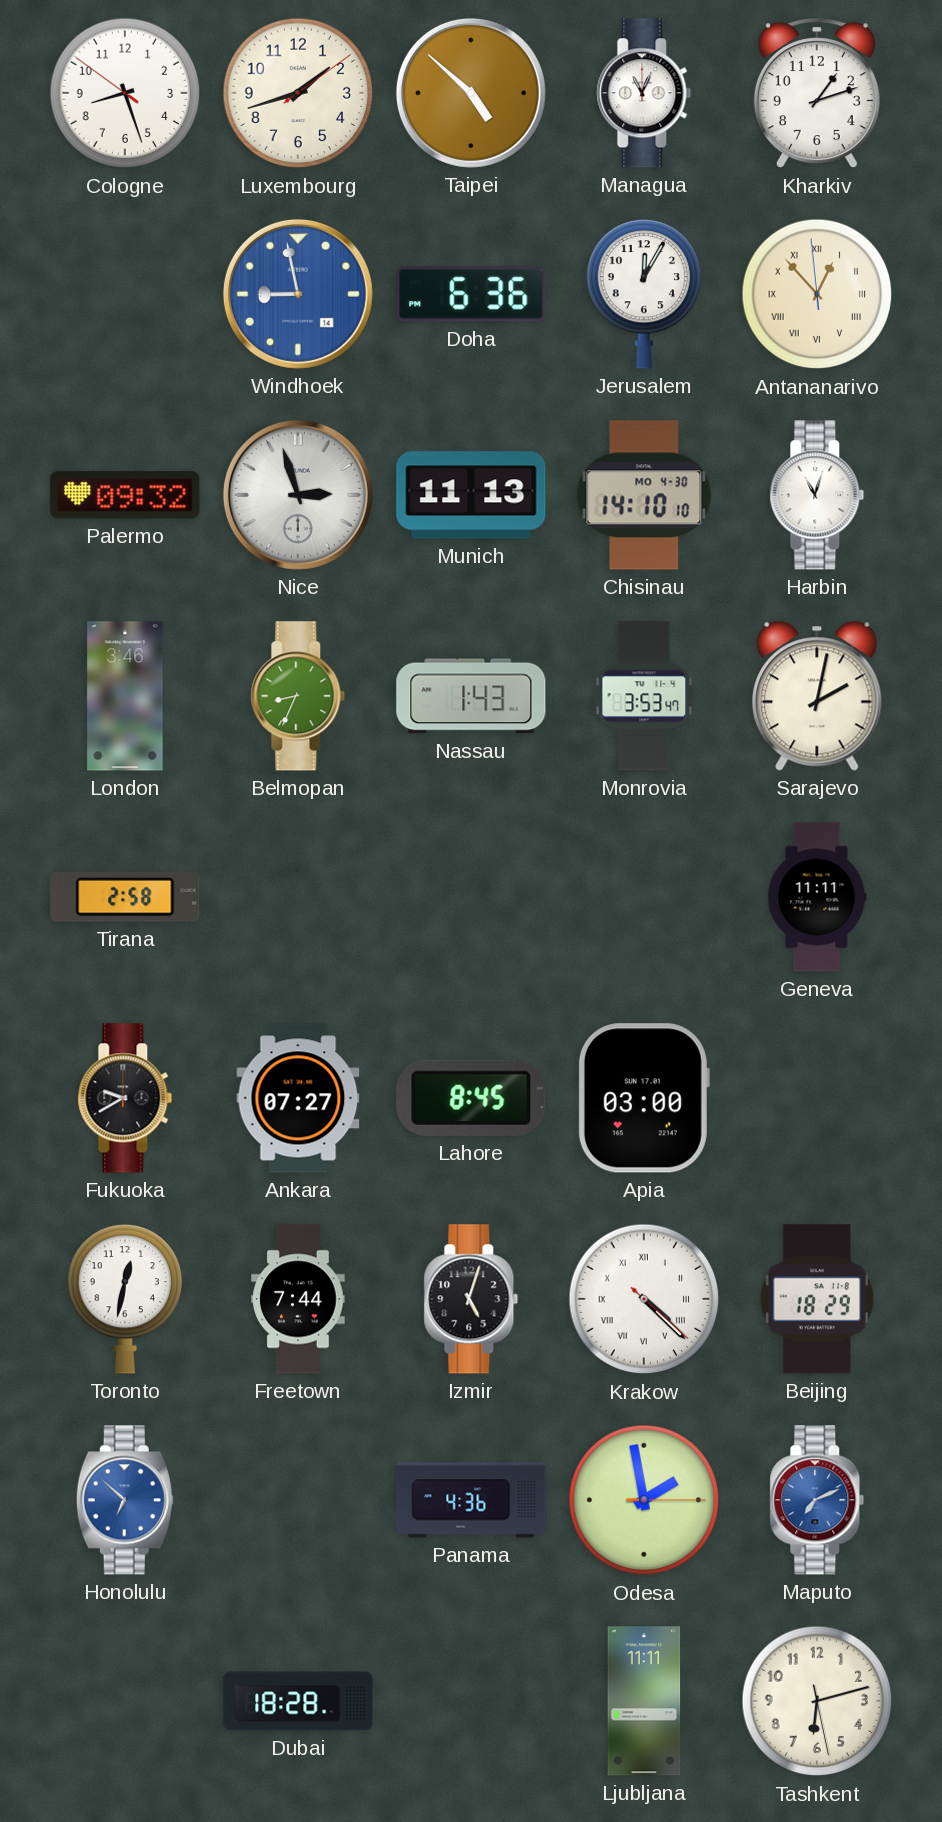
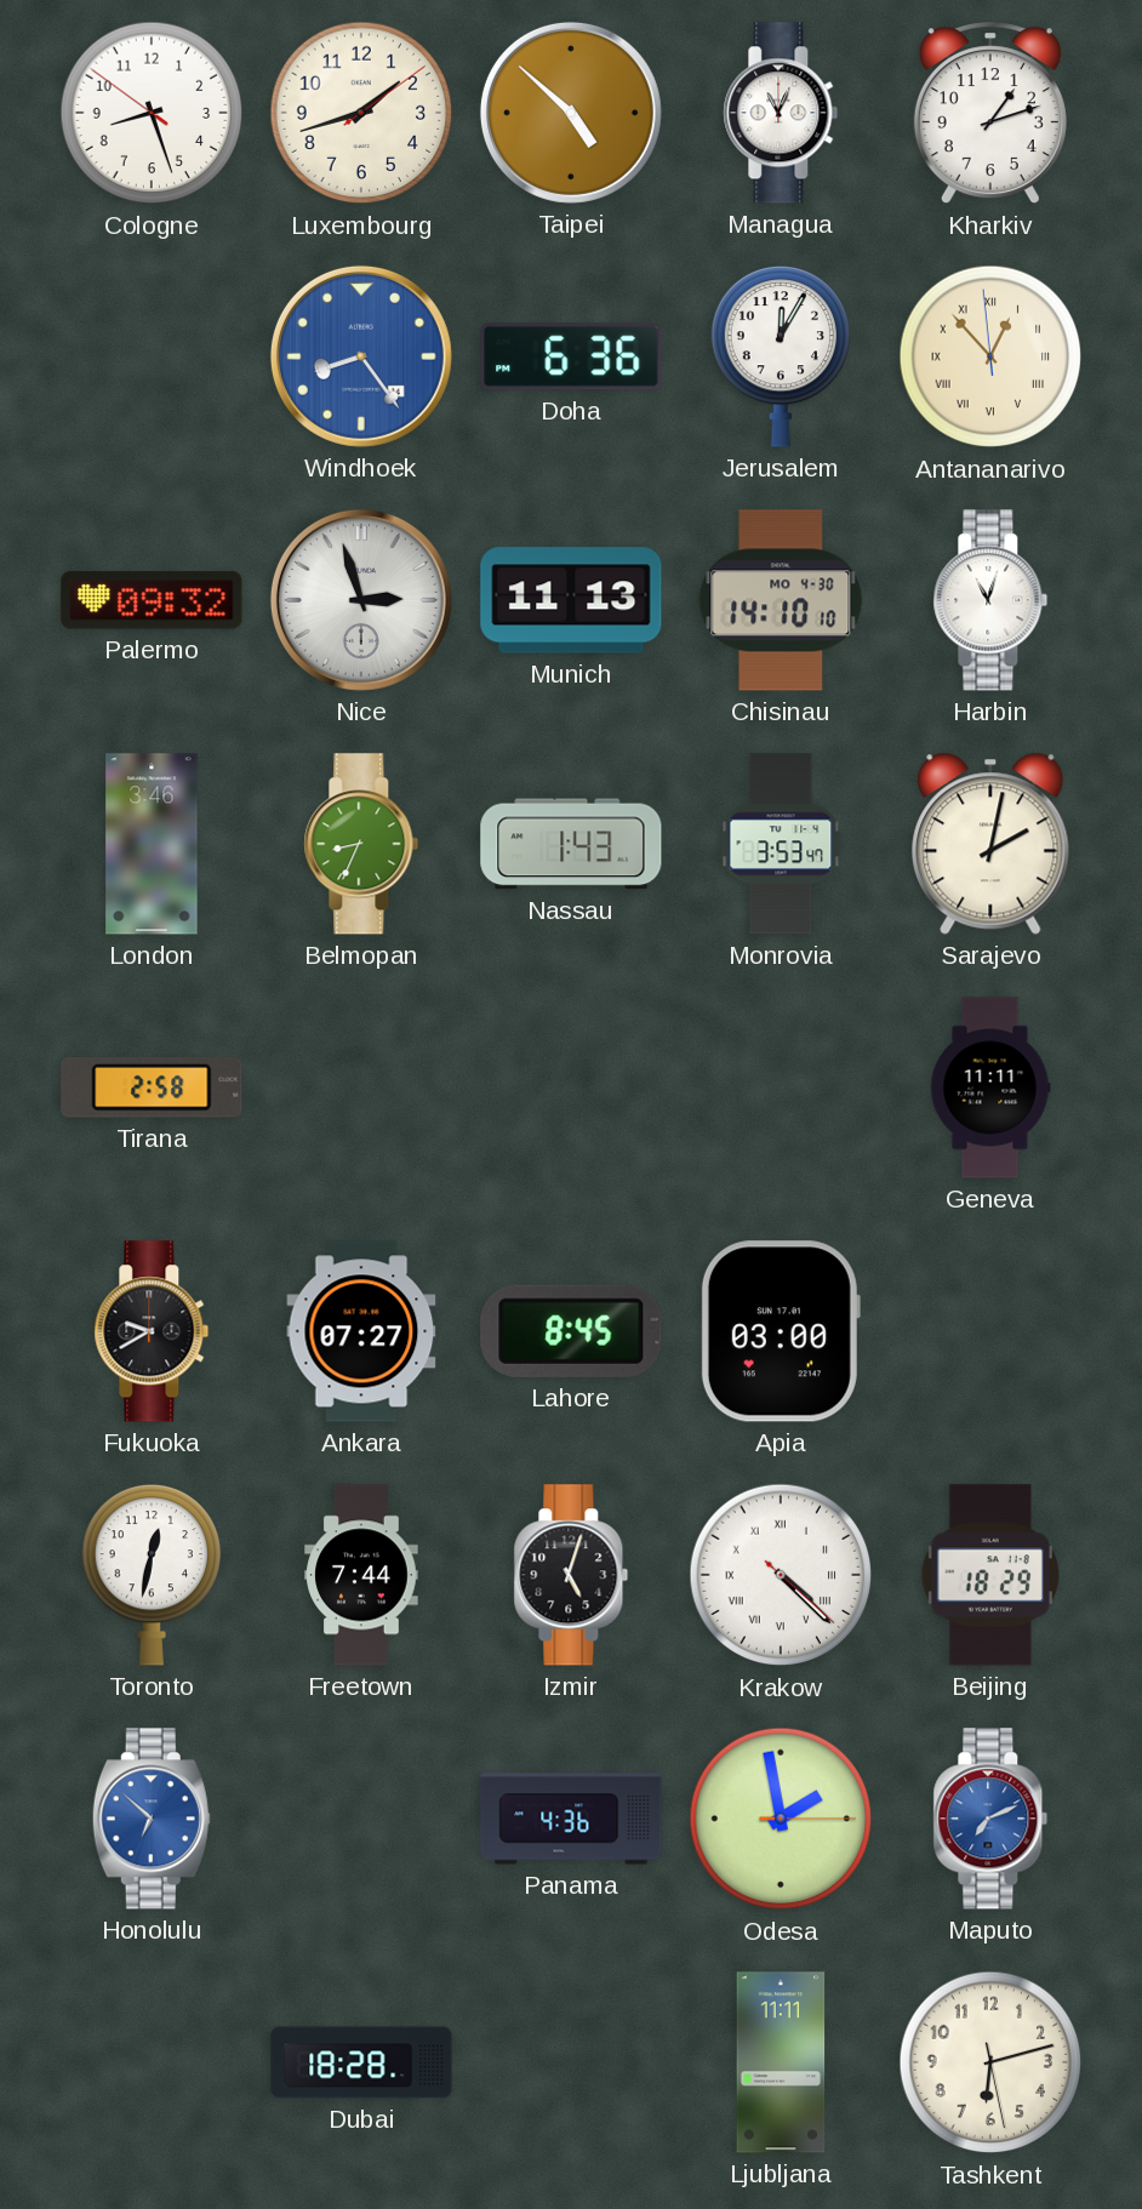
Windhoek: 8:58 -> 8:24 (361, 356)
